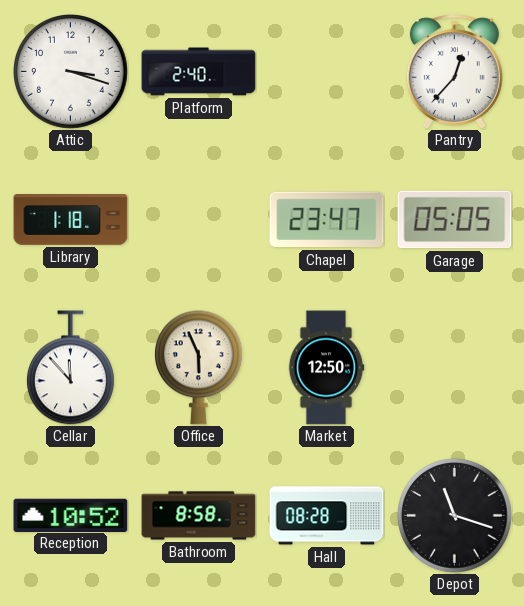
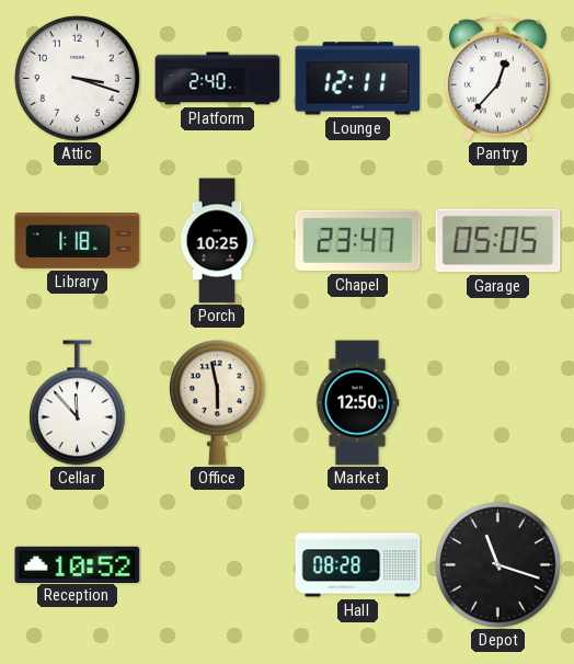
Lounge: none -> 12:11 (358, 79)
Porch: none -> 10:25 (217, 241)
Office: 5:56 -> 5:58 (217, 403)
Bathroom: 8:58 -> none (199, 516)
